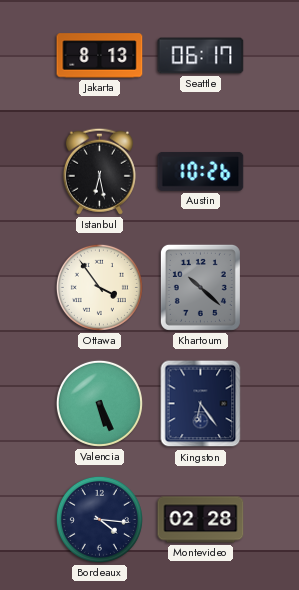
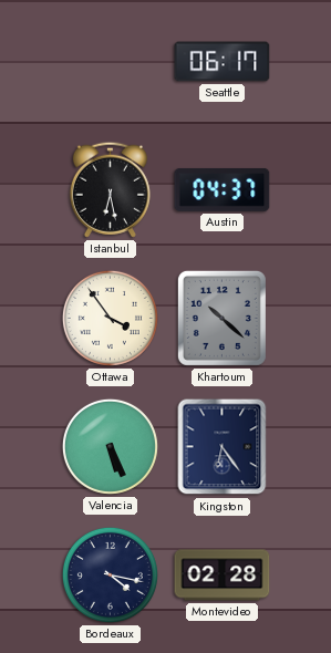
Jakarta: 8:13 -> none (100, 56)
Austin: 10:26 -> 04:37 (223, 189)
Bordeaux: 4:16 -> 4:17 (110, 574)
